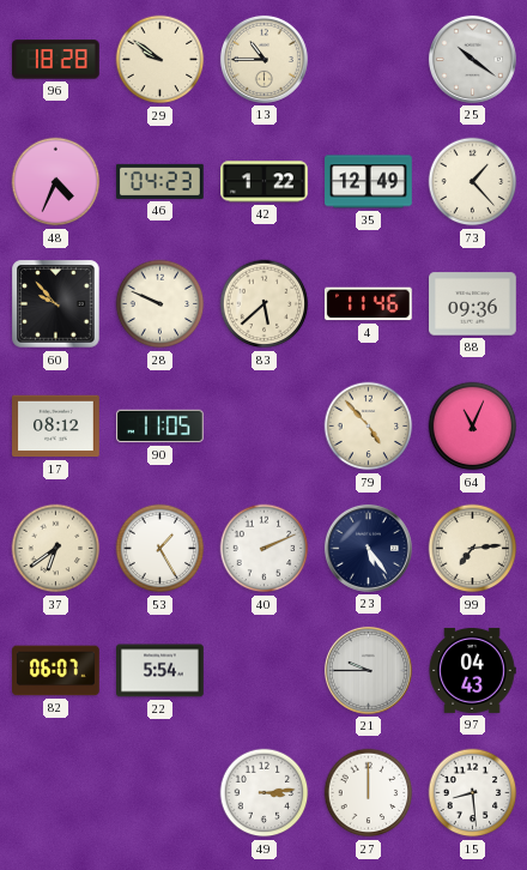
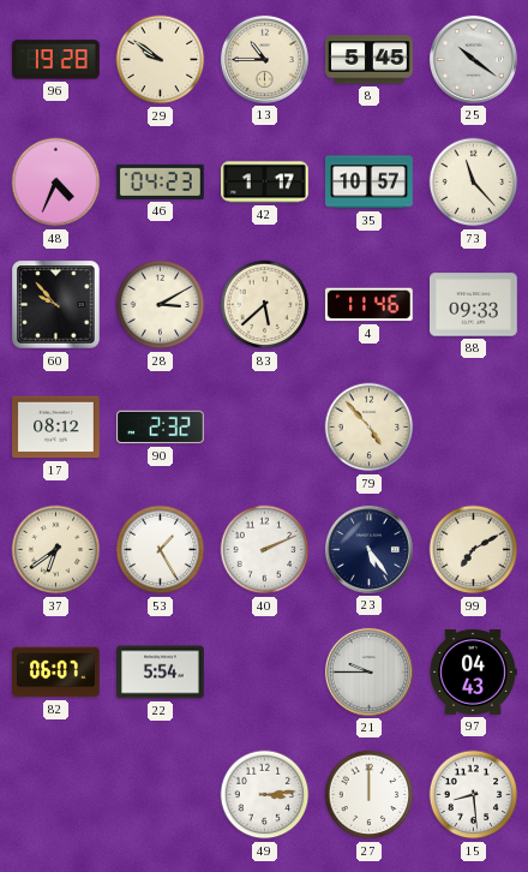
96: 18:28 -> 19:28 (56, 60)
8: none -> 5:45 (370, 60)
42: 1:22 -> 1:17 (265, 183)
35: 12:49 -> 10:57 (370, 183)
73: 1:23 -> 11:23 (474, 183)
28: 9:49 -> 3:10 (161, 305)
88: 09:36 -> 09:33 (474, 305)
90: 11:05 -> 2:32 (161, 428)
64: 11:04 -> none (473, 427)
99: 7:14 -> 7:10 (474, 550)
